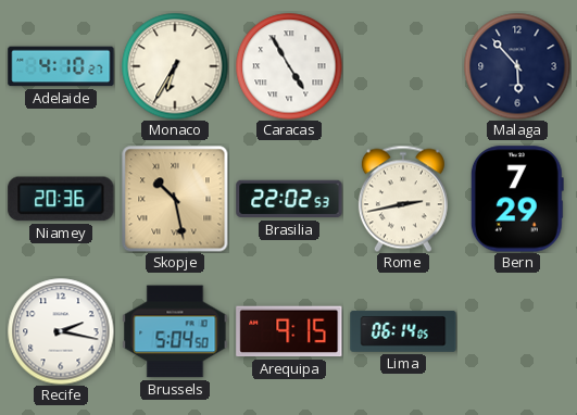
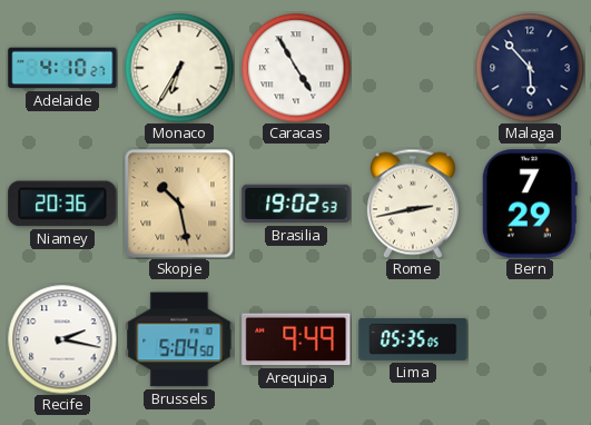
Brasilia: 22:02 -> 19:02 (296, 204)
Arequipa: 9:15 -> 9:49 (296, 339)
Lima: 06:14 -> 05:35 (413, 339)
